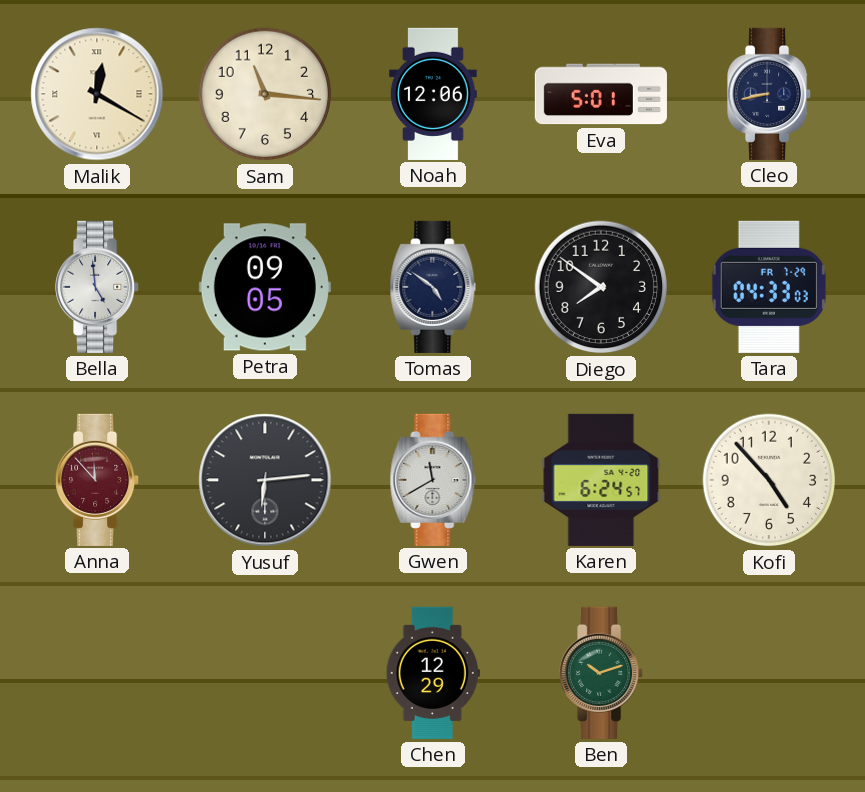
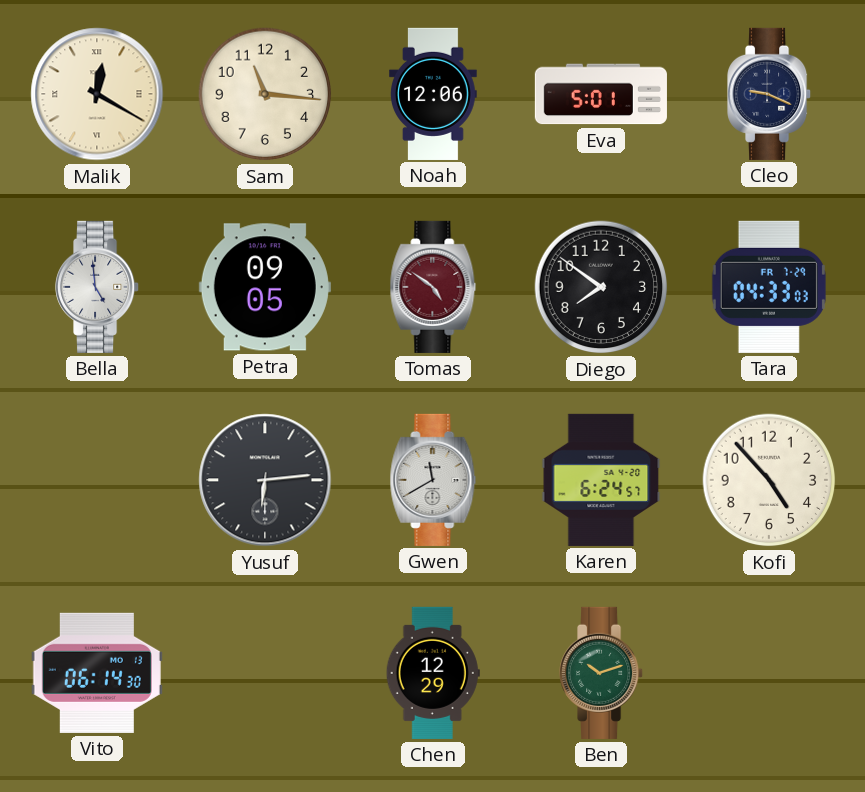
Cleo: 8:43 -> 9:19 (770, 94)
Tomas dial: navy -> burgundy (433, 287)
Anna: 11:53 -> none (98, 480)
Vito: none -> 06:14 (97, 673)
